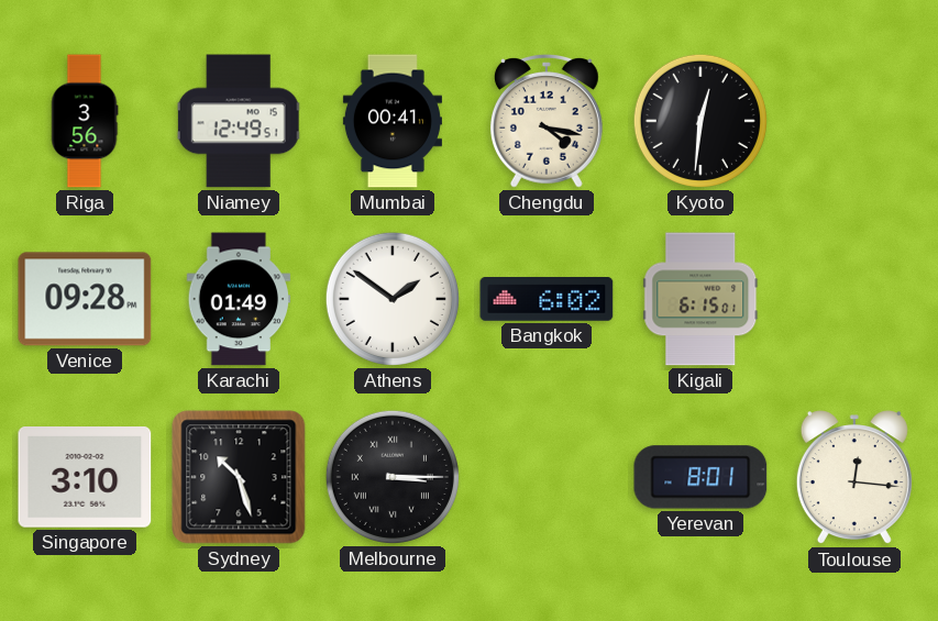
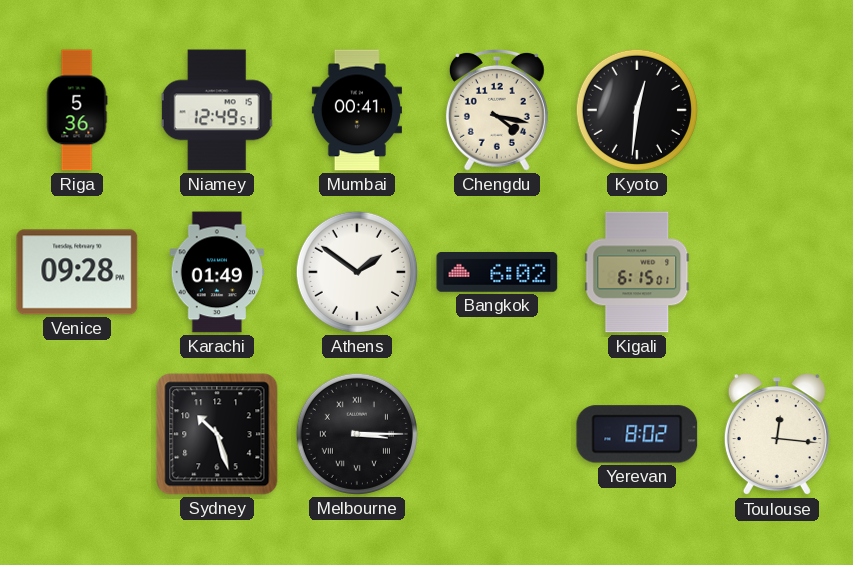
Riga: 3:56 -> 5:36 (77, 110)
Singapore: 3:10 -> none (85, 478)
Yerevan: 8:01 -> 8:02 (637, 434)
